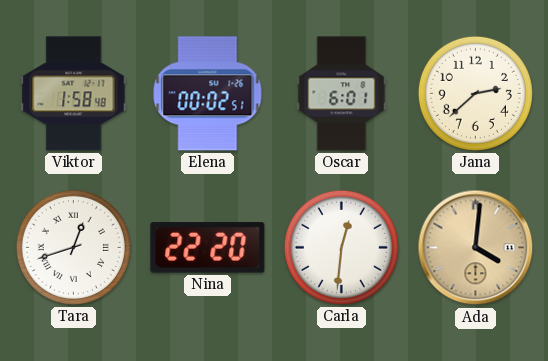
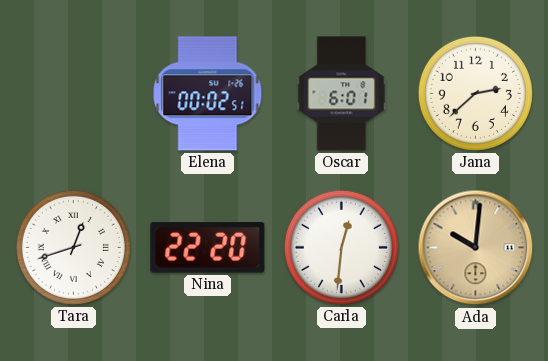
Viktor: 1:58 -> none (74, 94)
Ada: 4:01 -> 10:01 (476, 248)
